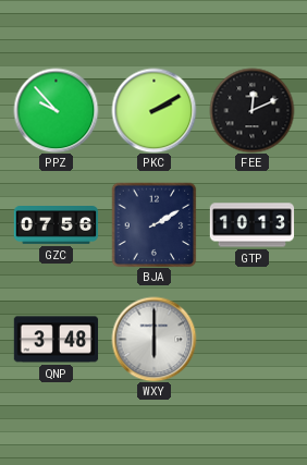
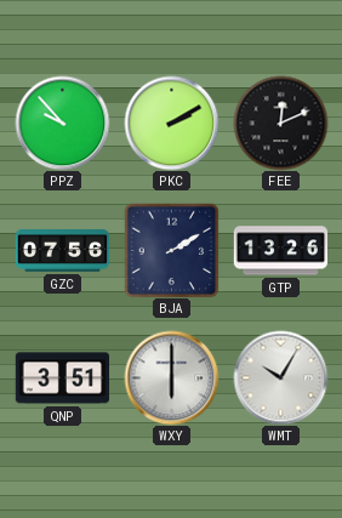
GTP: 10:13 -> 13:26 (280, 251)
QNP: 3:48 -> 3:51 (62, 378)
WMT: none -> 10:05 (280, 377)
